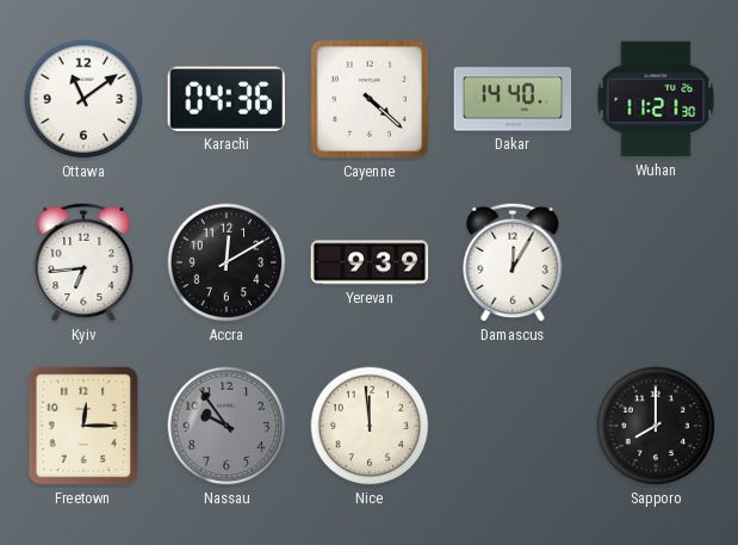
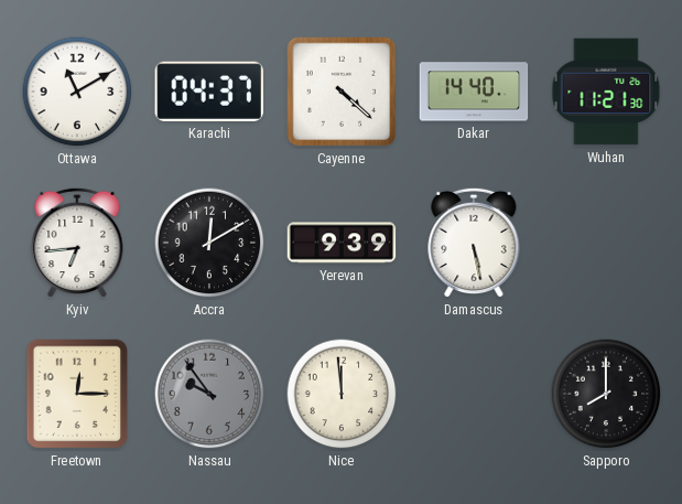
Ottawa: 11:09 -> 11:10 (77, 92)
Karachi: 04:36 -> 04:37 (209, 92)
Damascus: 12:05 -> 5:28 (474, 243)
